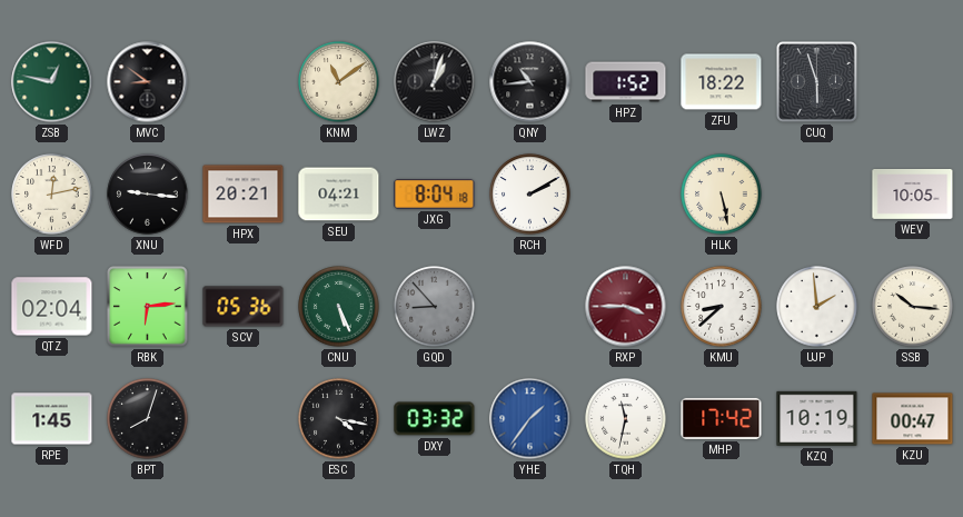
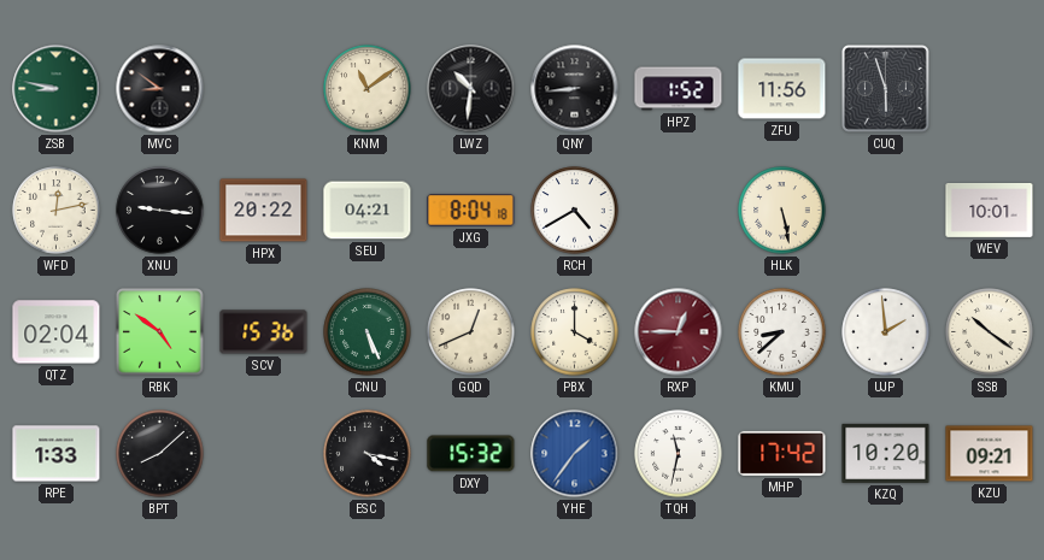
ZSB: 12:47 -> 8:47 (57, 89)
LWZ: 1:03 -> 10:31 (471, 89)
QNY: 10:44 -> 8:44 (575, 89)
ZFU: 18:22 -> 11:56 (782, 89)
HPX: 20:21 -> 20:22 (264, 211)
RCH: 2:10 -> 4:40 (575, 211)
WEV: 10:05 -> 10:01 (990, 211)
RBK: 6:14 -> 4:51 (160, 332)
SCV: 05:36 -> 15:36 (264, 332)
GQD: 8:53 -> 12:41 (471, 332)
GQD dial: grey -> cream (471, 332)
PBX: none -> 4:00 (575, 332)
RXP: 3:45 -> 12:45 (679, 332)
SSB: 10:16 -> 10:21 (990, 332)
RPE: 1:45 -> 1:33 (57, 454)
BPT: 8:03 -> 8:08 (160, 454)
DXY: 03:32 -> 15:32 (471, 454)
KZQ: 10:19 -> 10:20 (886, 453)
KZU: 00:47 -> 09:21 (990, 454)
